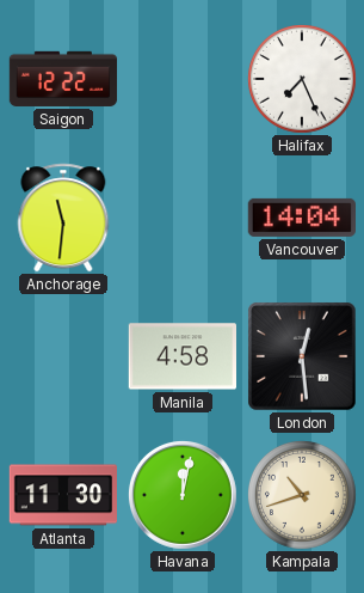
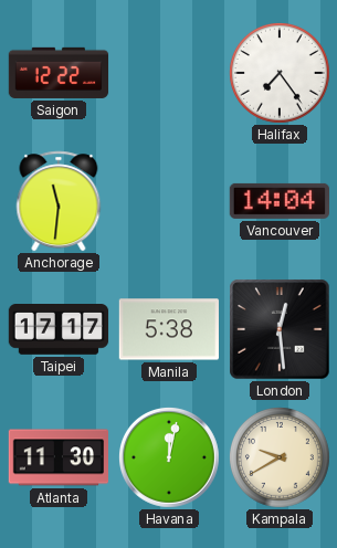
Halifax: 7:26 -> 7:24 (281, 74)
Taipei: none -> 17:17 (59, 330)
Manila: 4:58 -> 5:38 (168, 329)
Kampala: 10:42 -> 9:40 (281, 459)
